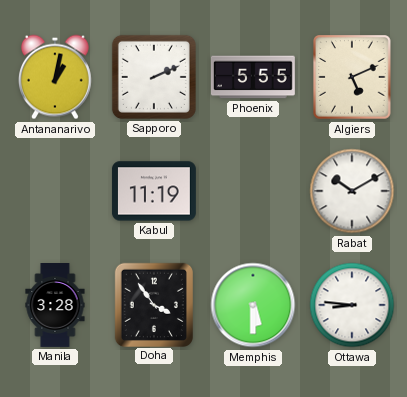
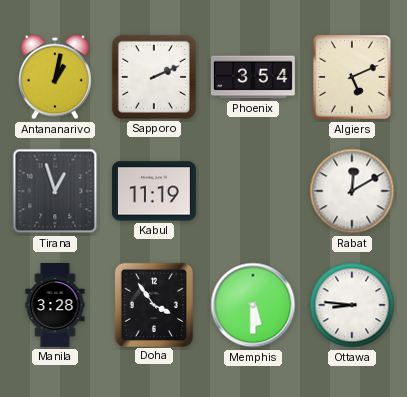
Phoenix: 5:55 -> 3:54 (253, 77)
Tirana: none -> 12:57 (55, 191)
Rabat: 10:10 -> 12:10 (352, 191)
